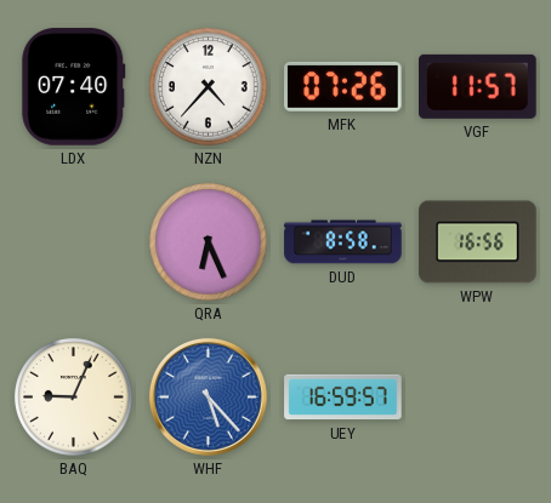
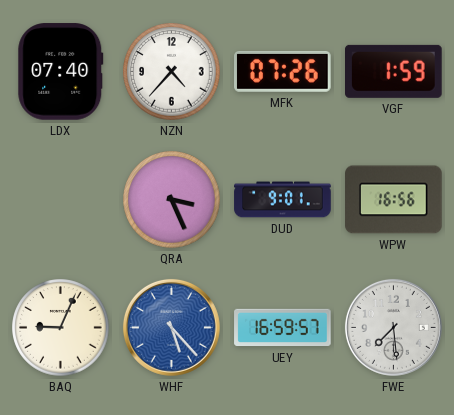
VGF: 11:57 -> 1:59 (394, 71)
QRA: 6:26 -> 3:26 (172, 200)
DUD: 8:58 -> 9:01 (283, 200)
FWE: none -> 7:29 (393, 327)
